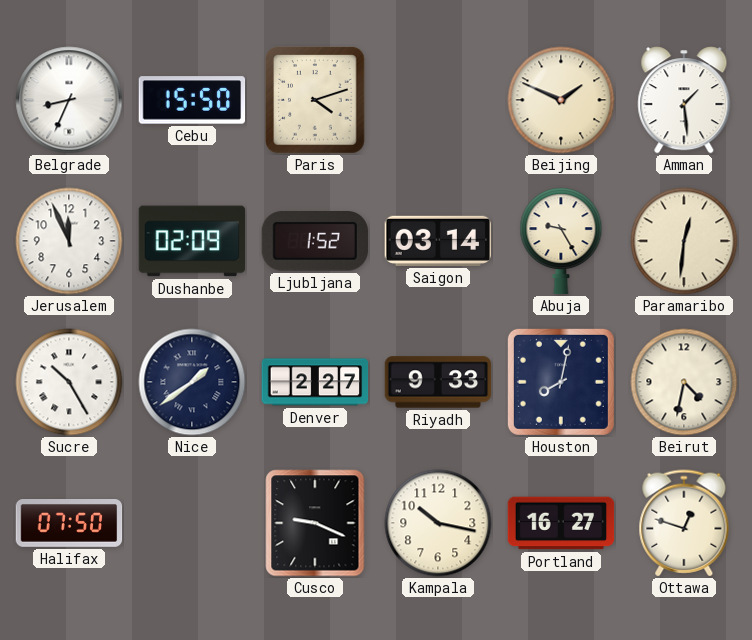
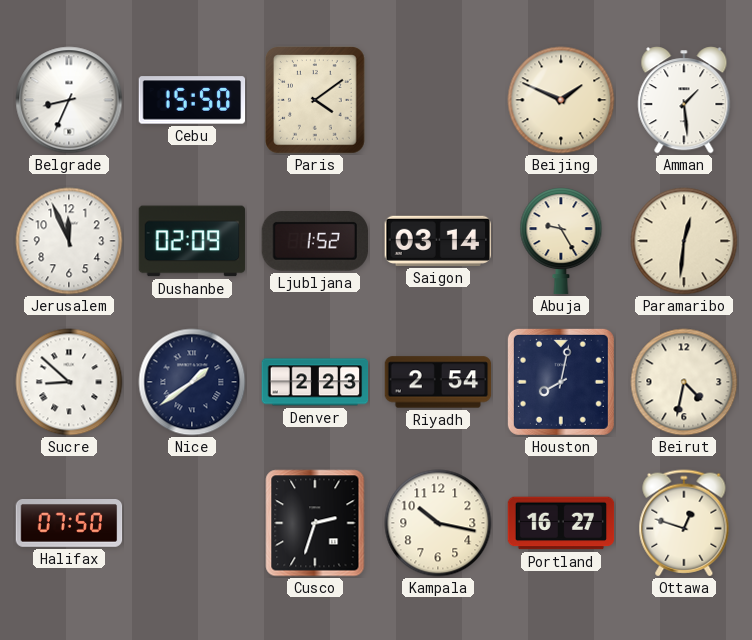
Paris: 4:12 -> 4:09 (315, 100)
Sucre: 10:25 -> 8:52 (69, 382)
Denver: 2:27 -> 2:23 (315, 382)
Riyadh: 9:33 -> 2:54 (438, 382)
Cusco: 9:19 -> 2:33 (315, 523)
